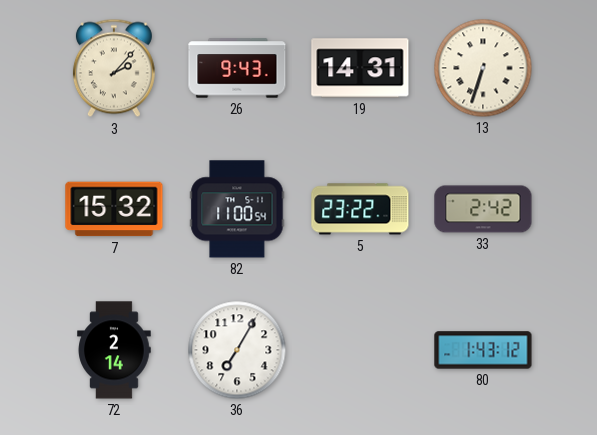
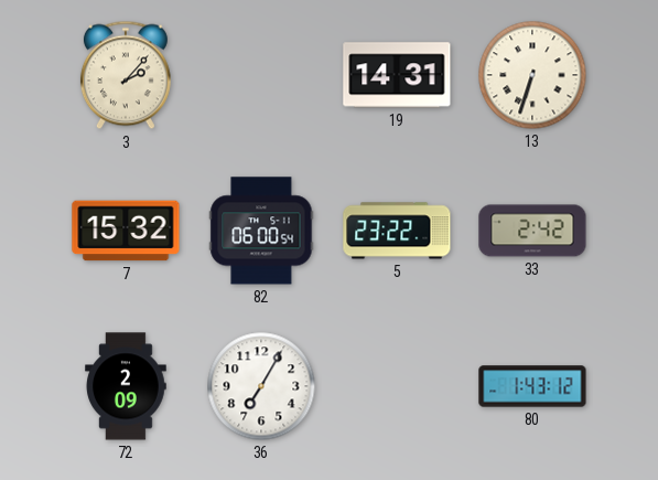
26: 9:43 -> none (237, 68)
82: 11:00 -> 06:00 (261, 231)
72: 2:14 -> 2:09 (126, 386)
